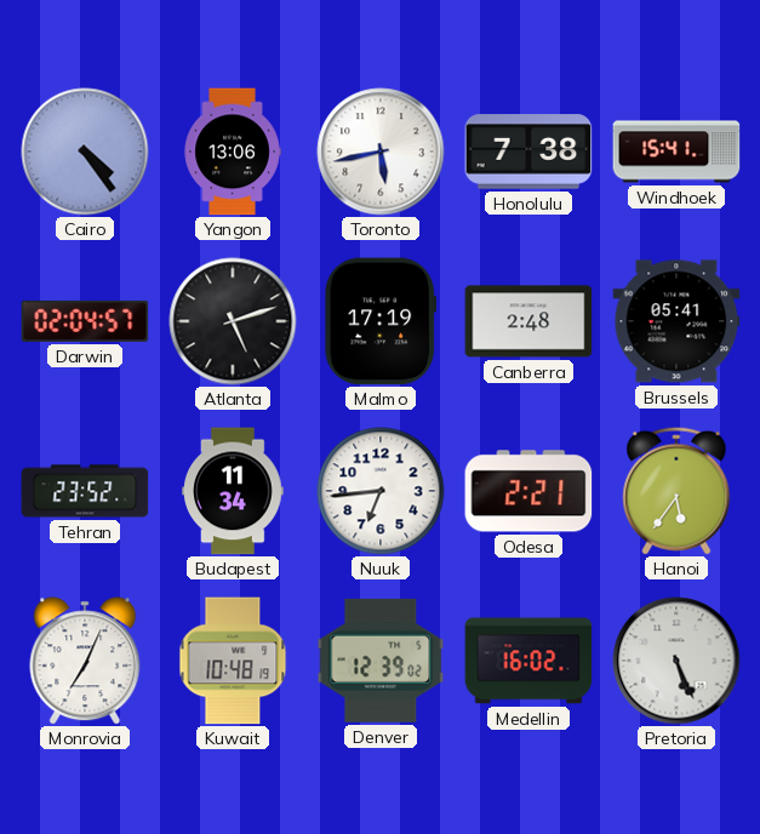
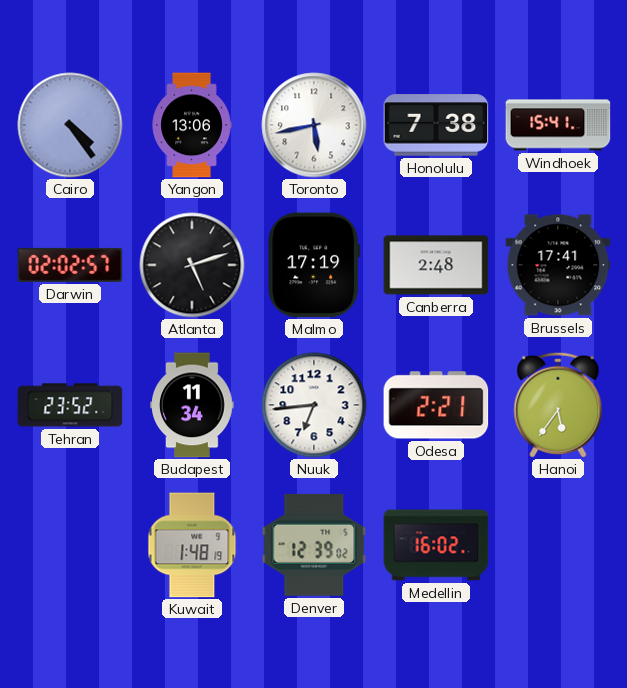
Darwin: 02:04 -> 02:02 (70, 265)
Brussels: 05:41 -> 17:41 (558, 265)
Monrovia: 7:04 -> none (85, 661)
Kuwait: 10:48 -> 1:48 (192, 545)
Pretoria: 5:26 -> none (676, 661)
